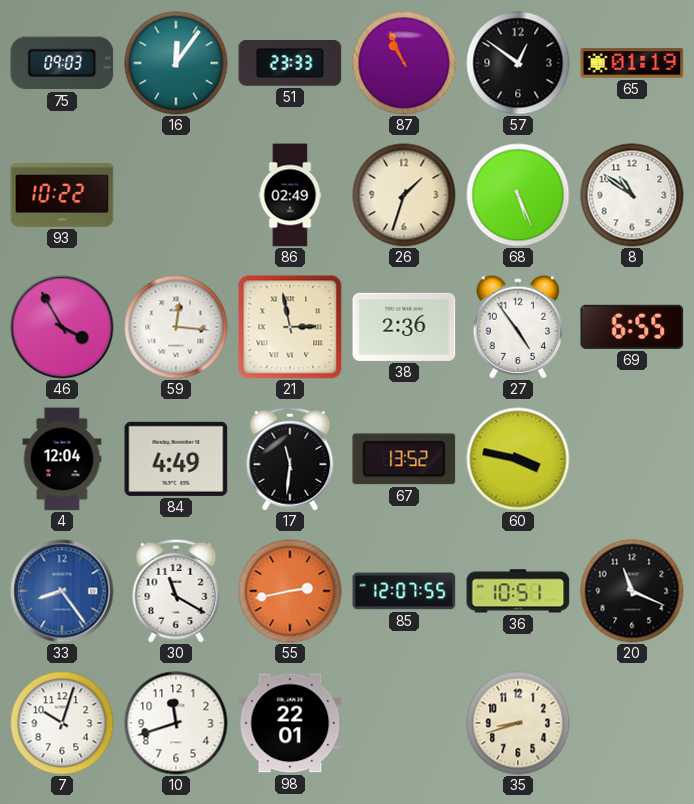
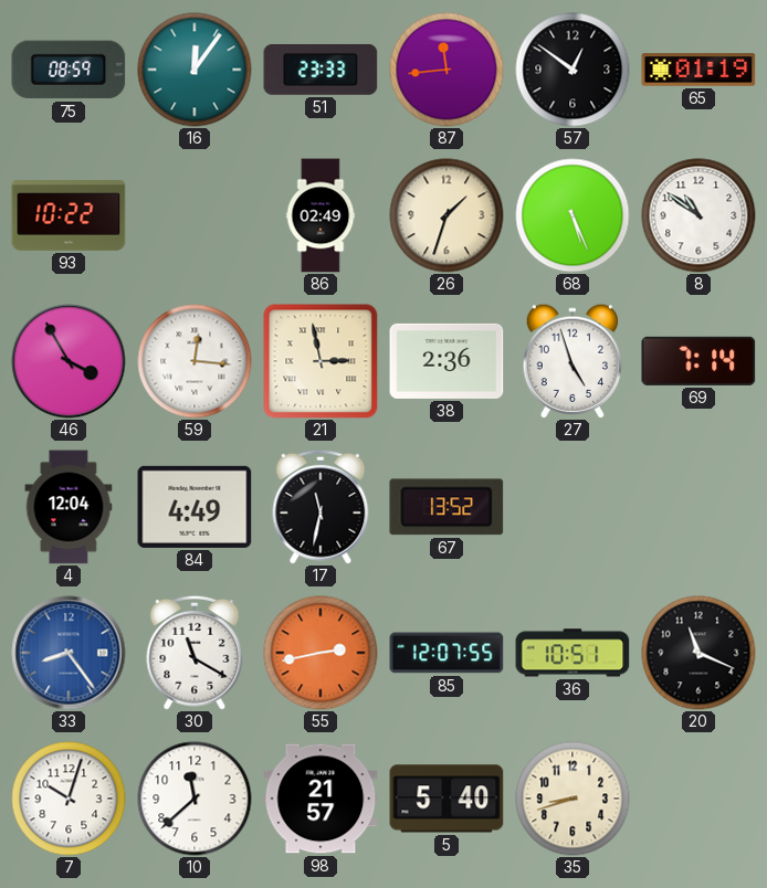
75: 09:03 -> 08:59 (69, 70)
87: 10:56 -> 11:44 (446, 70)
27: 4:54 -> 4:57 (571, 361)
69: 6:55 -> 7:14 (698, 361)
17: 11:31 -> 11:32 (321, 507)
60: 3:47 -> none (518, 459)
10: 11:42 -> 11:38 (195, 799)
98: 22:01 -> 21:57 (321, 799)
5: none -> 5:40 (446, 799)
